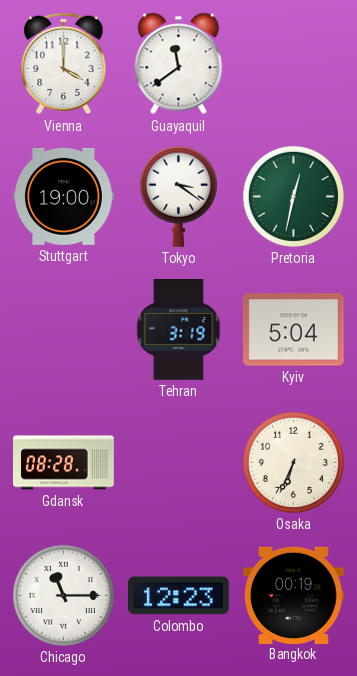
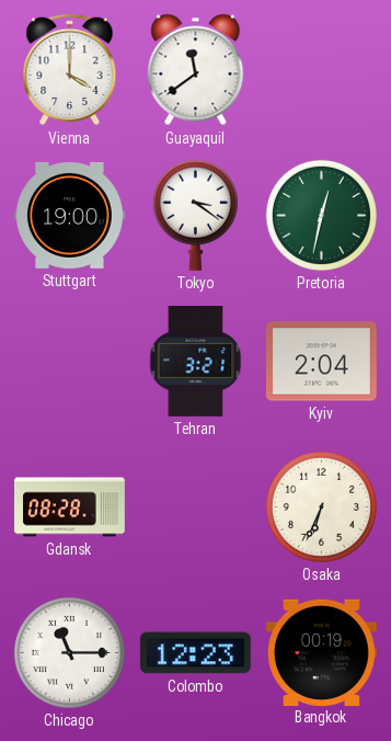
Tehran: 3:19 -> 3:21 (196, 362)
Kyiv: 5:04 -> 2:04 (321, 362)
